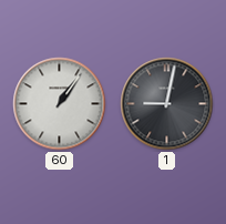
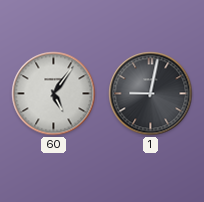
60: 1:06 -> 5:06 (54, 94)
